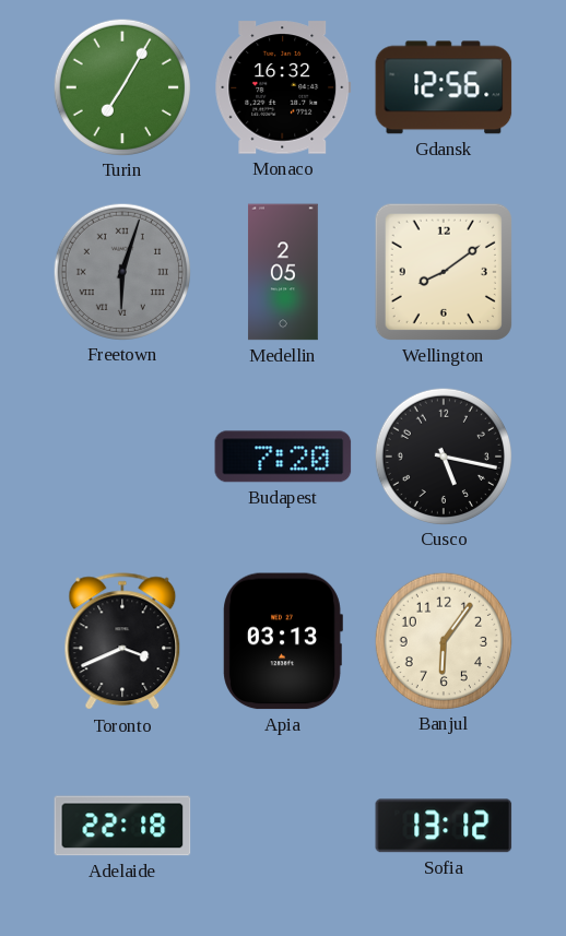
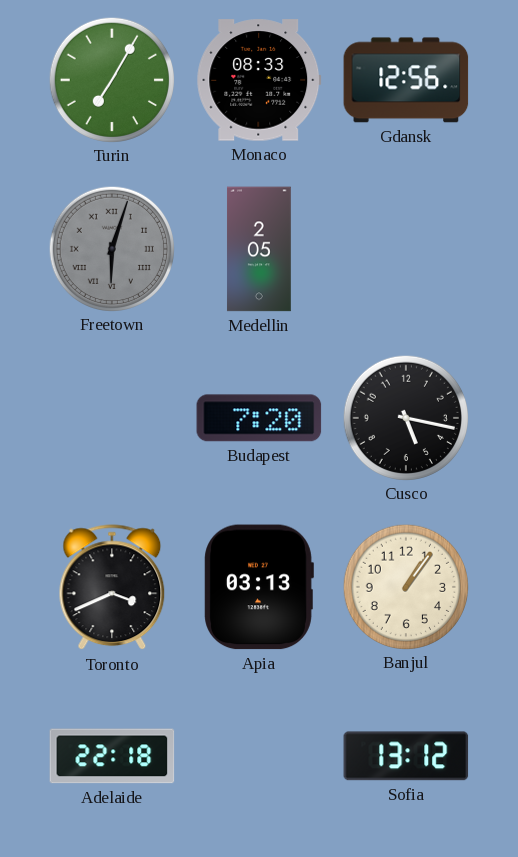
Monaco: 16:32 -> 08:33 (259, 80)
Wellington: 8:09 -> none (444, 272)
Banjul: 6:06 -> 1:06 (405, 586)
